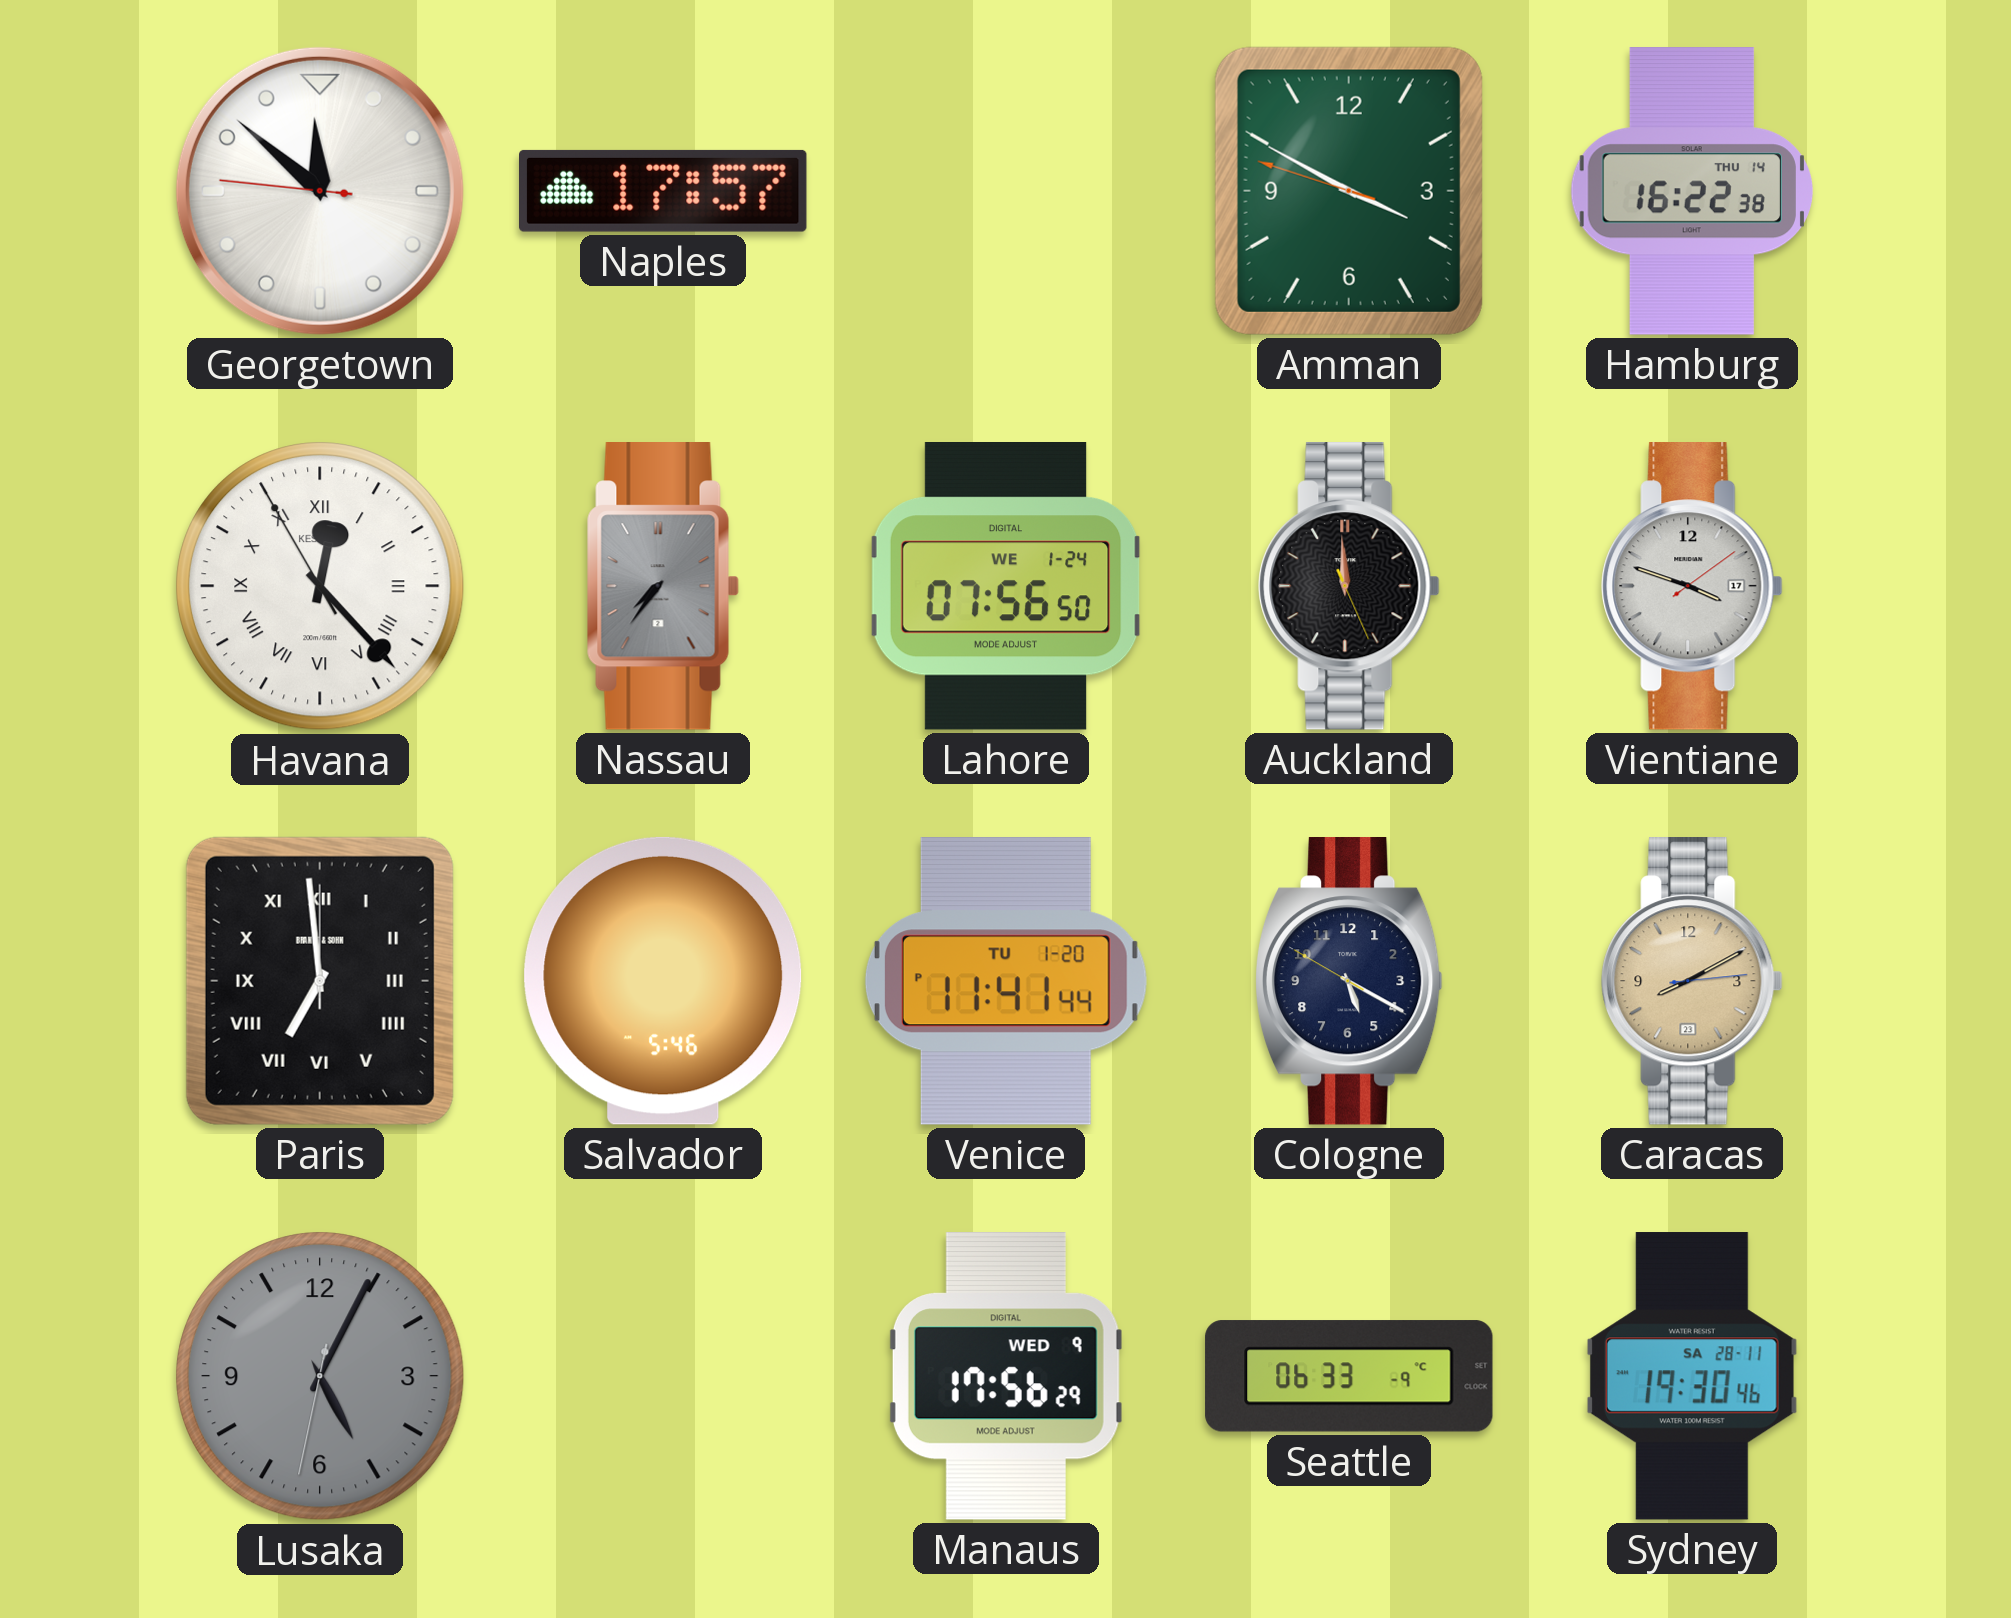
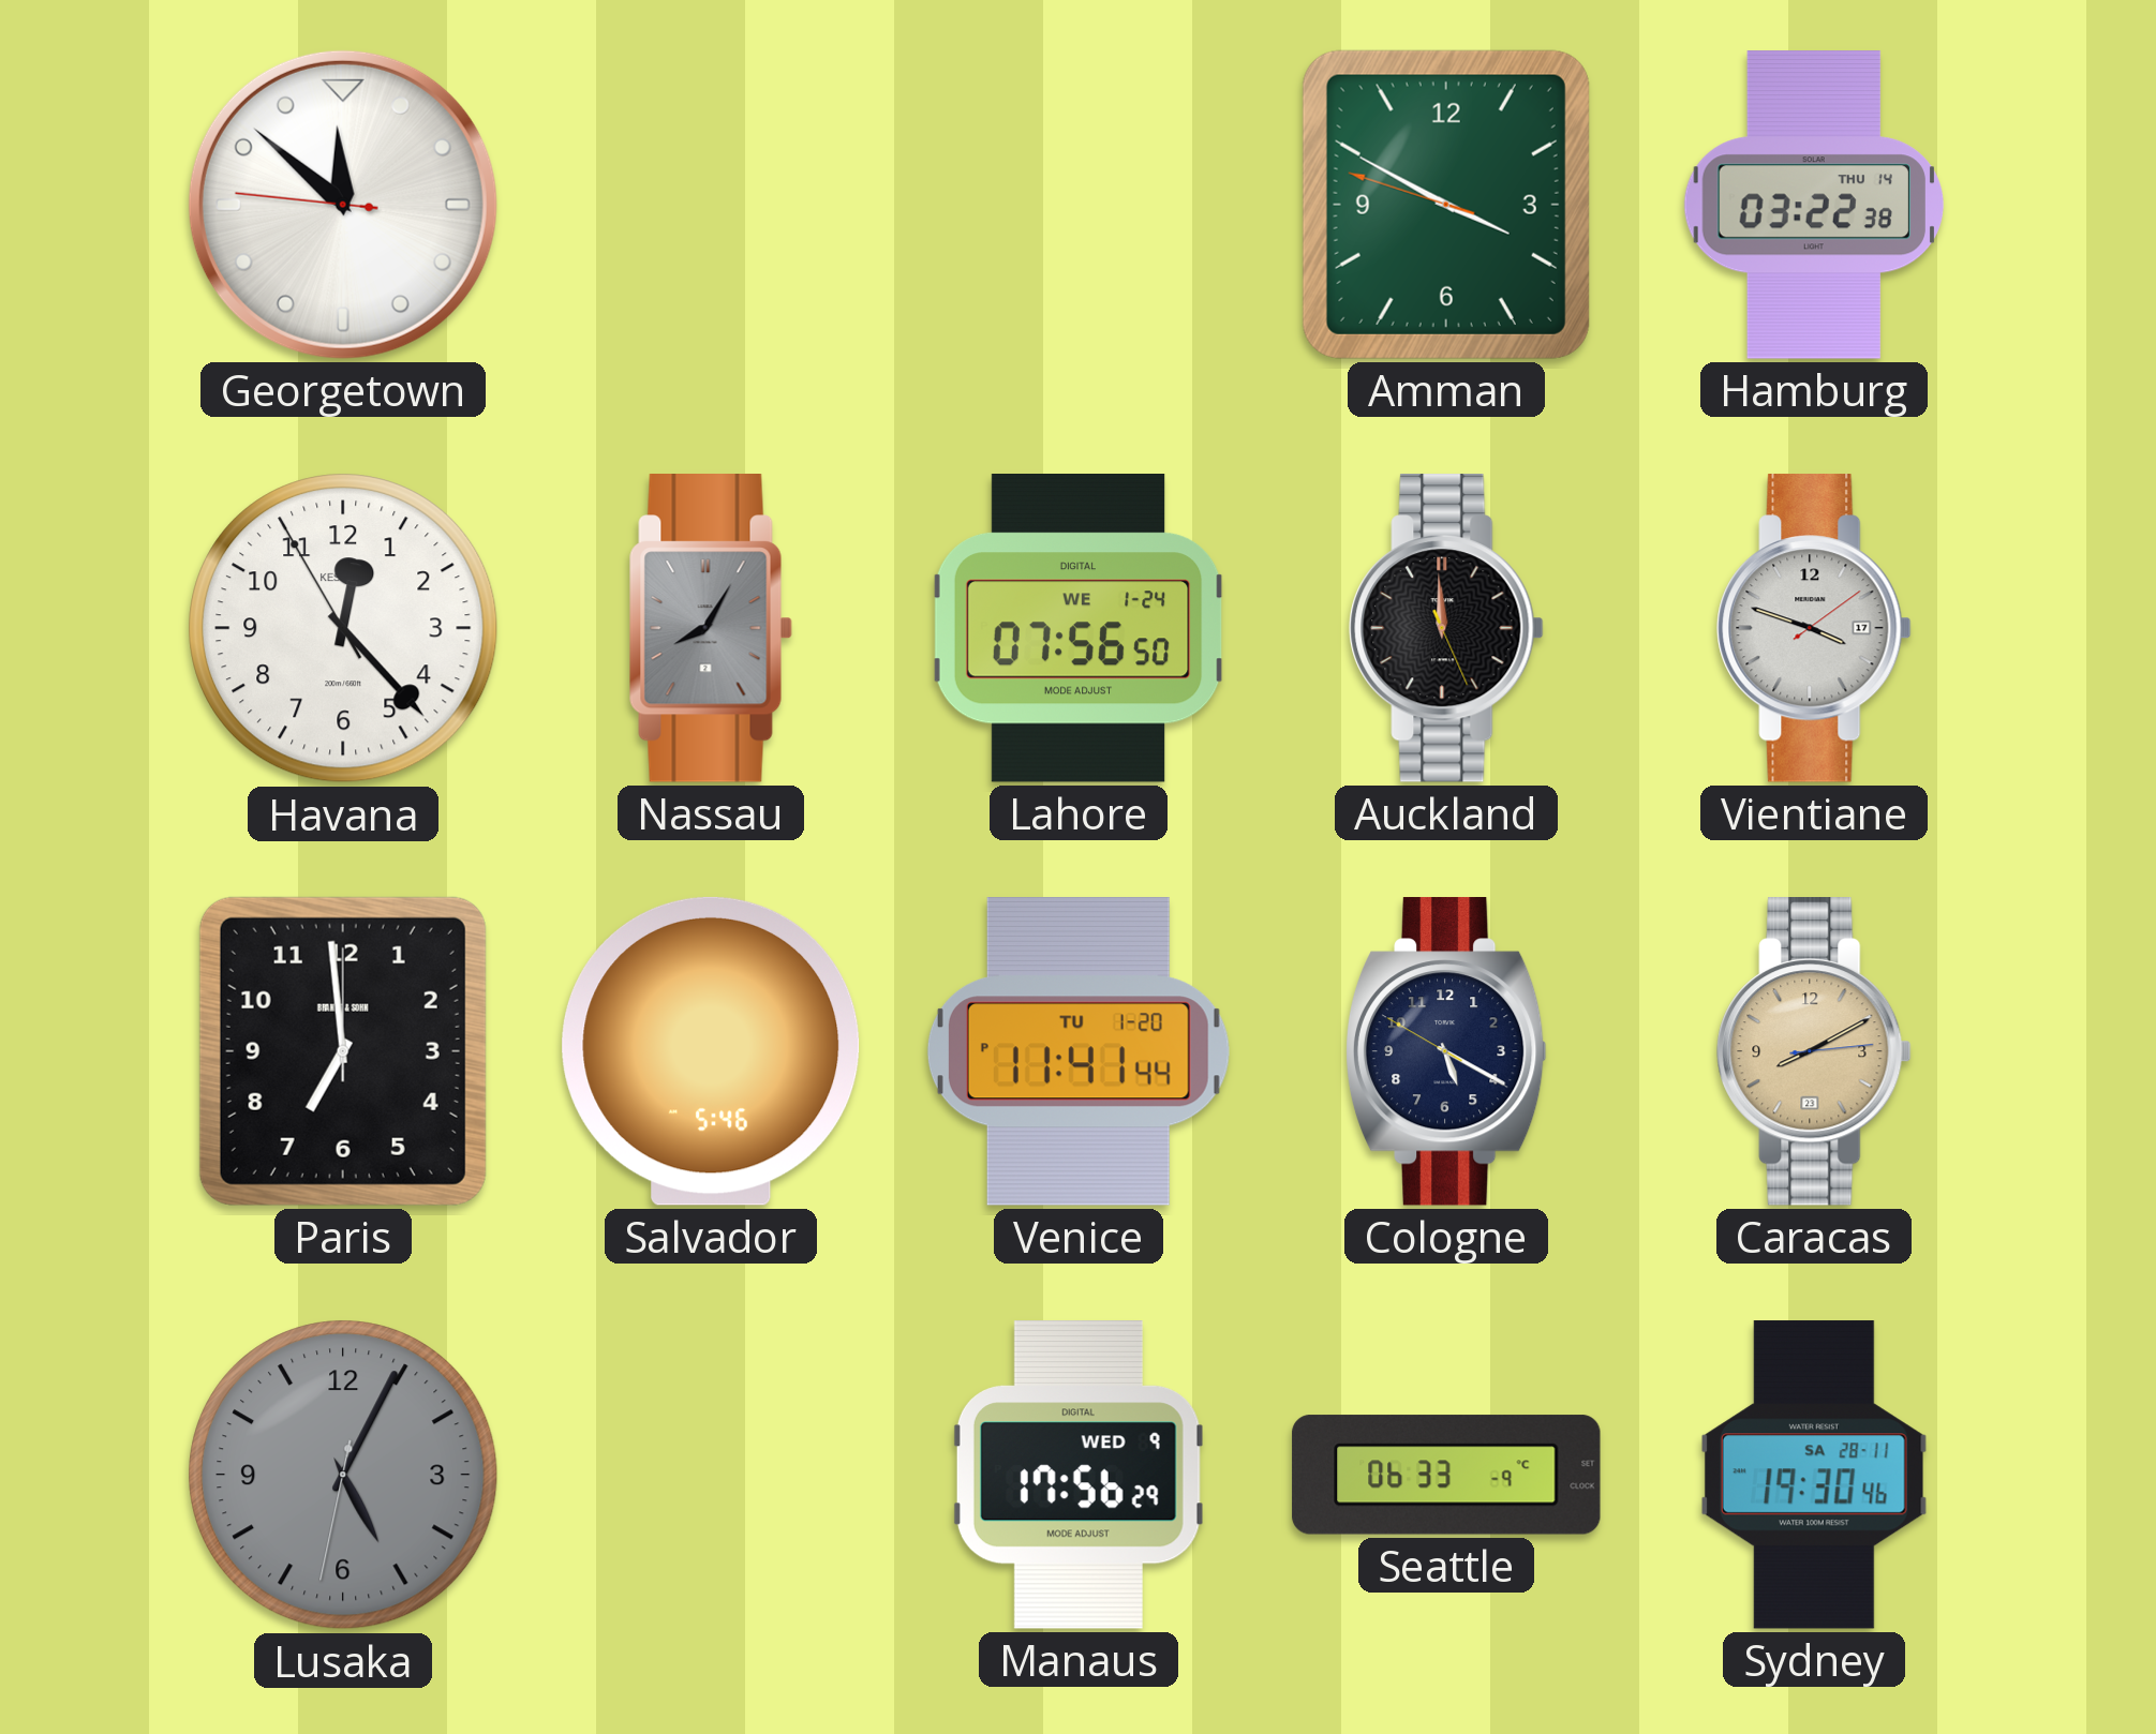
Naples: 17:57 -> none (664, 191)
Hamburg: 16:22 -> 03:22 (1814, 205)
Havana numerals: Roman -> Arabic (343, 628)
Nassau: 7:36 -> 8:05 (711, 629)
Paris numerals: Roman -> Arabic (343, 1051)
